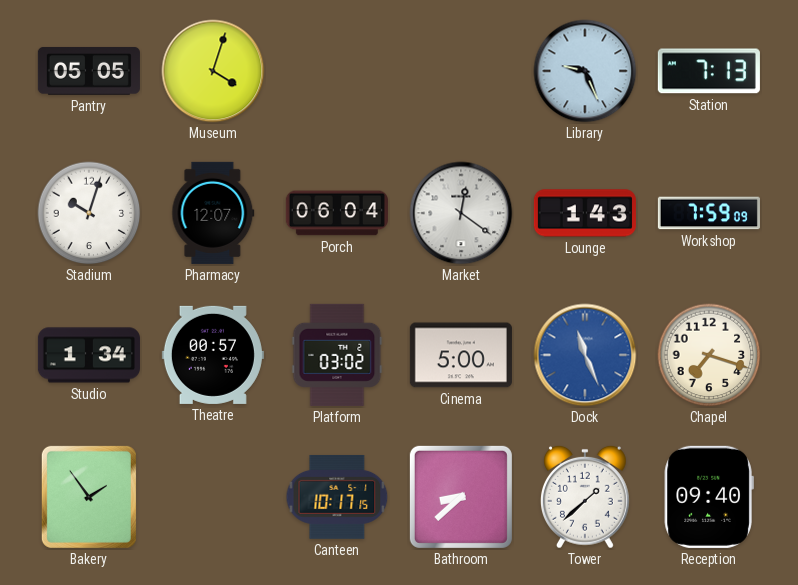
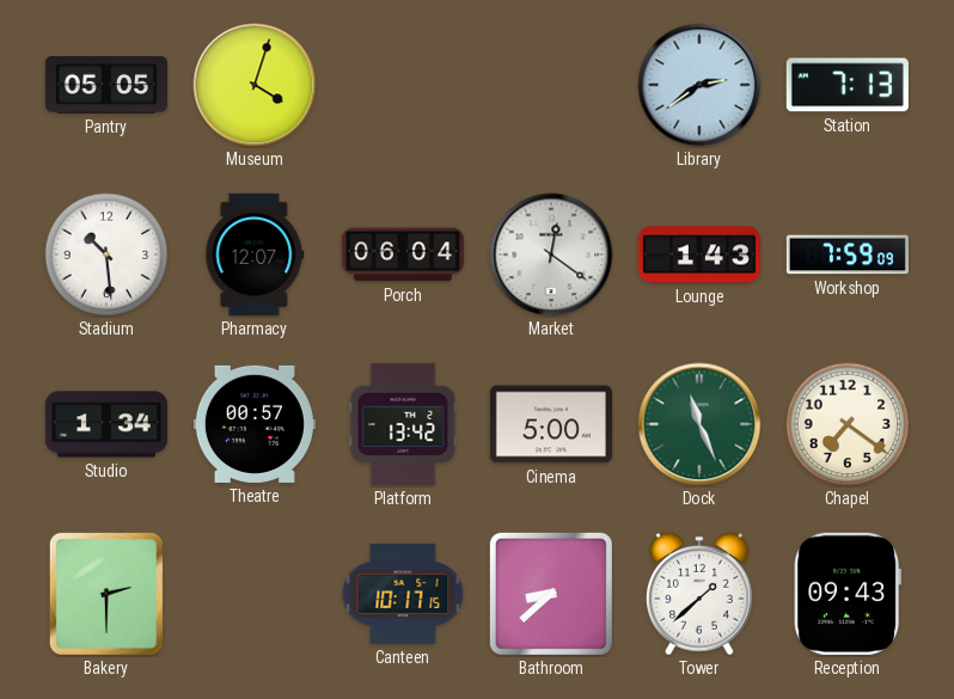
Library: 9:26 -> 2:39 (699, 85)
Stadium: 10:03 -> 10:29 (106, 255)
Platform: 03:02 -> 13:42 (403, 424)
Dock dial: blue -> green (699, 424)
Chapel: 7:18 -> 7:21 (848, 424)
Bakery: 1:54 -> 2:30 (106, 594)
Reception: 09:40 -> 09:43 (848, 594)
